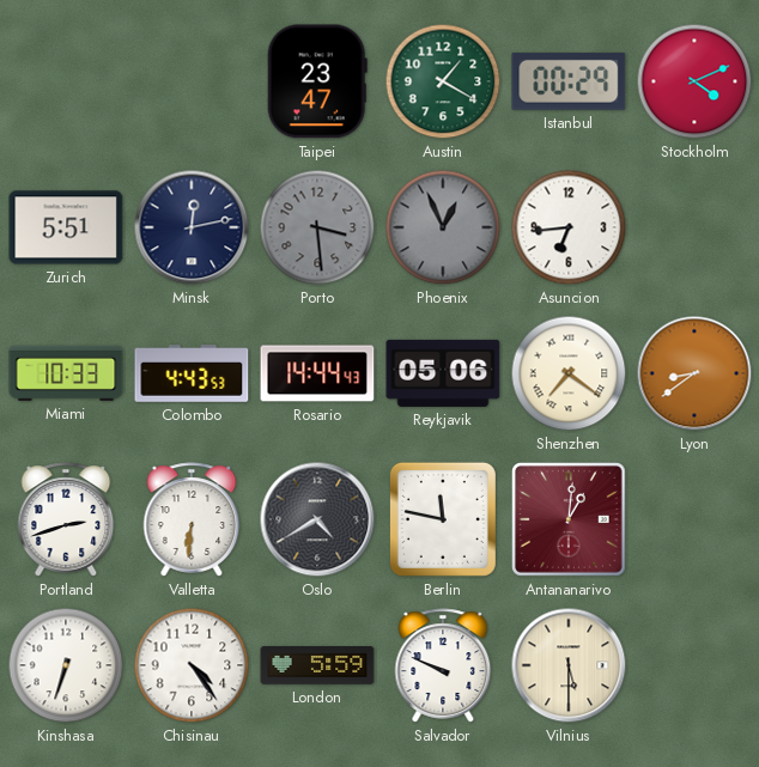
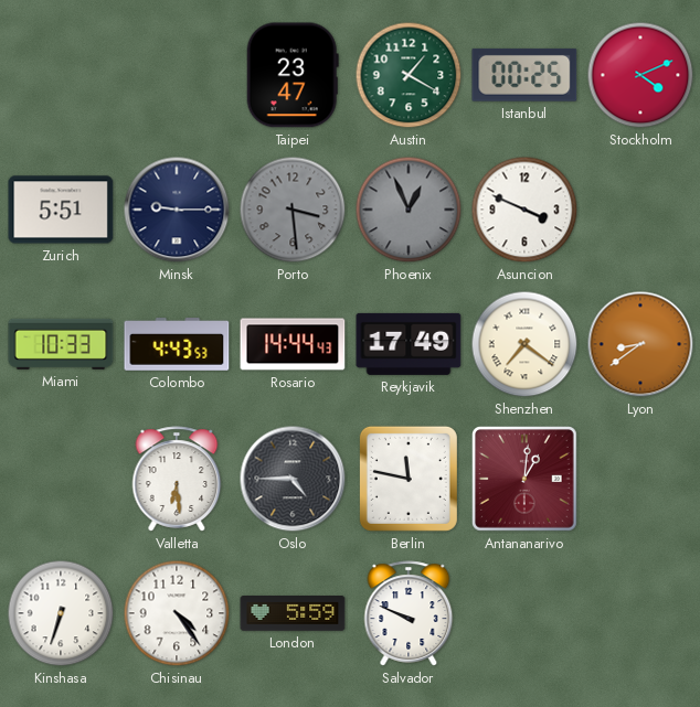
Istanbul: 00:29 -> 00:25 (524, 75)
Minsk: 12:13 -> 9:15 (177, 210)
Asuncion: 6:44 -> 3:49 (524, 210)
Reykjavik: 05:06 -> 17:49 (409, 344)
Portland: 2:42 -> none (66, 519)
Valletta: 6:31 -> 6:29 (177, 479)
Oslo: 4:40 -> 4:45 (293, 479)
Vilnius: 5:30 -> none (569, 665)
